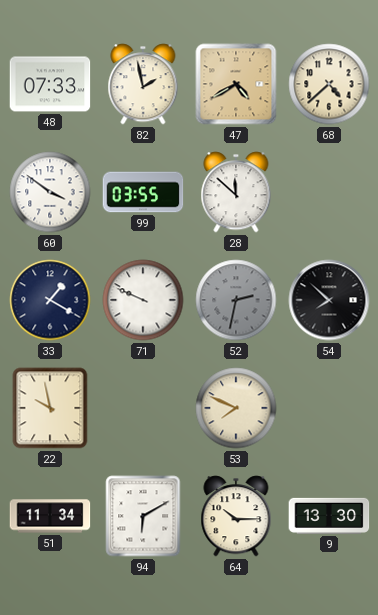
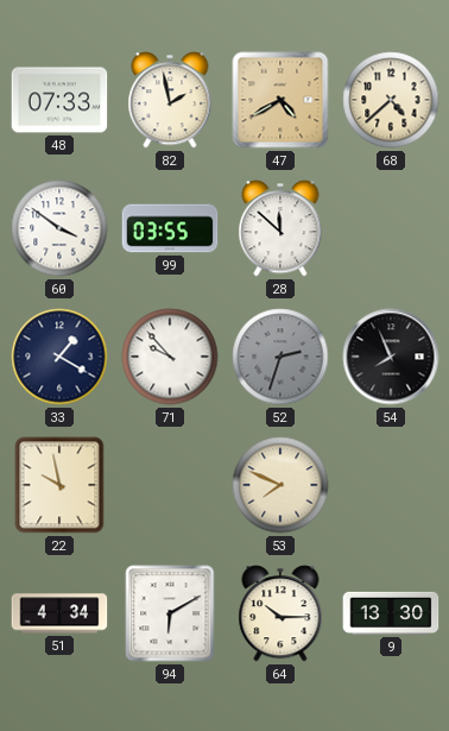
71: 9:49 -> 9:53 (170, 357)
52: 2:32 -> 2:33 (280, 357)
54: 7:52 -> 7:56 (391, 357)
51: 11:34 -> 4:34 (59, 613)
